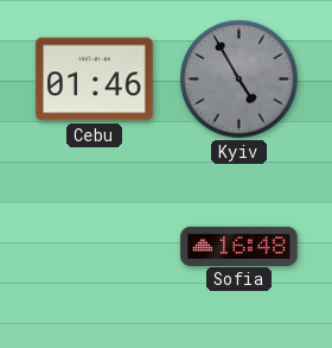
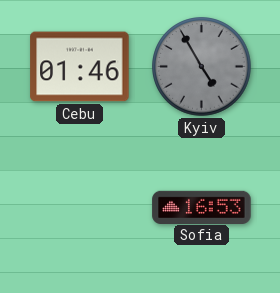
Sofia: 16:48 -> 16:53 (202, 207)
